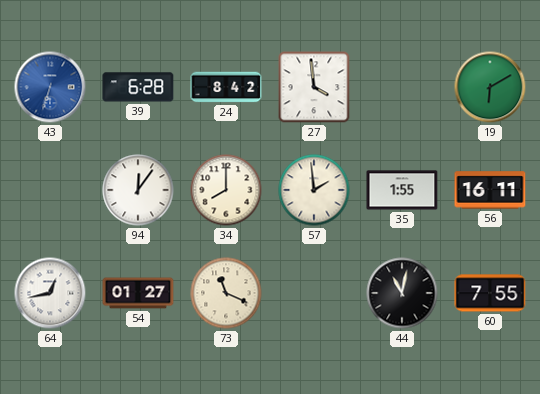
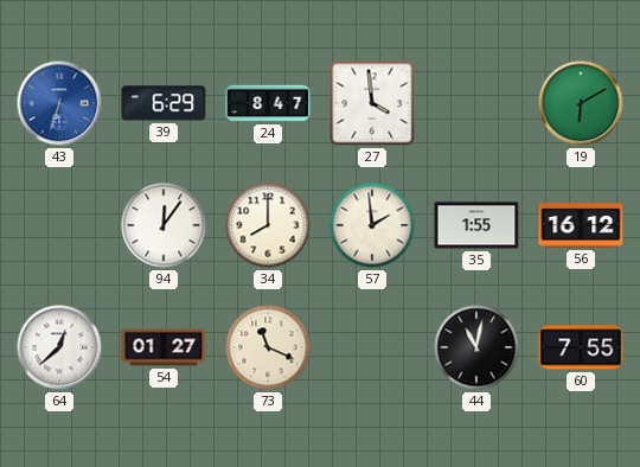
39: 6:28 -> 6:29 (164, 103)
24: 8:42 -> 8:47 (268, 103)
56: 16:11 -> 16:12 (581, 225)
64: 12:43 -> 12:38 (59, 347)
